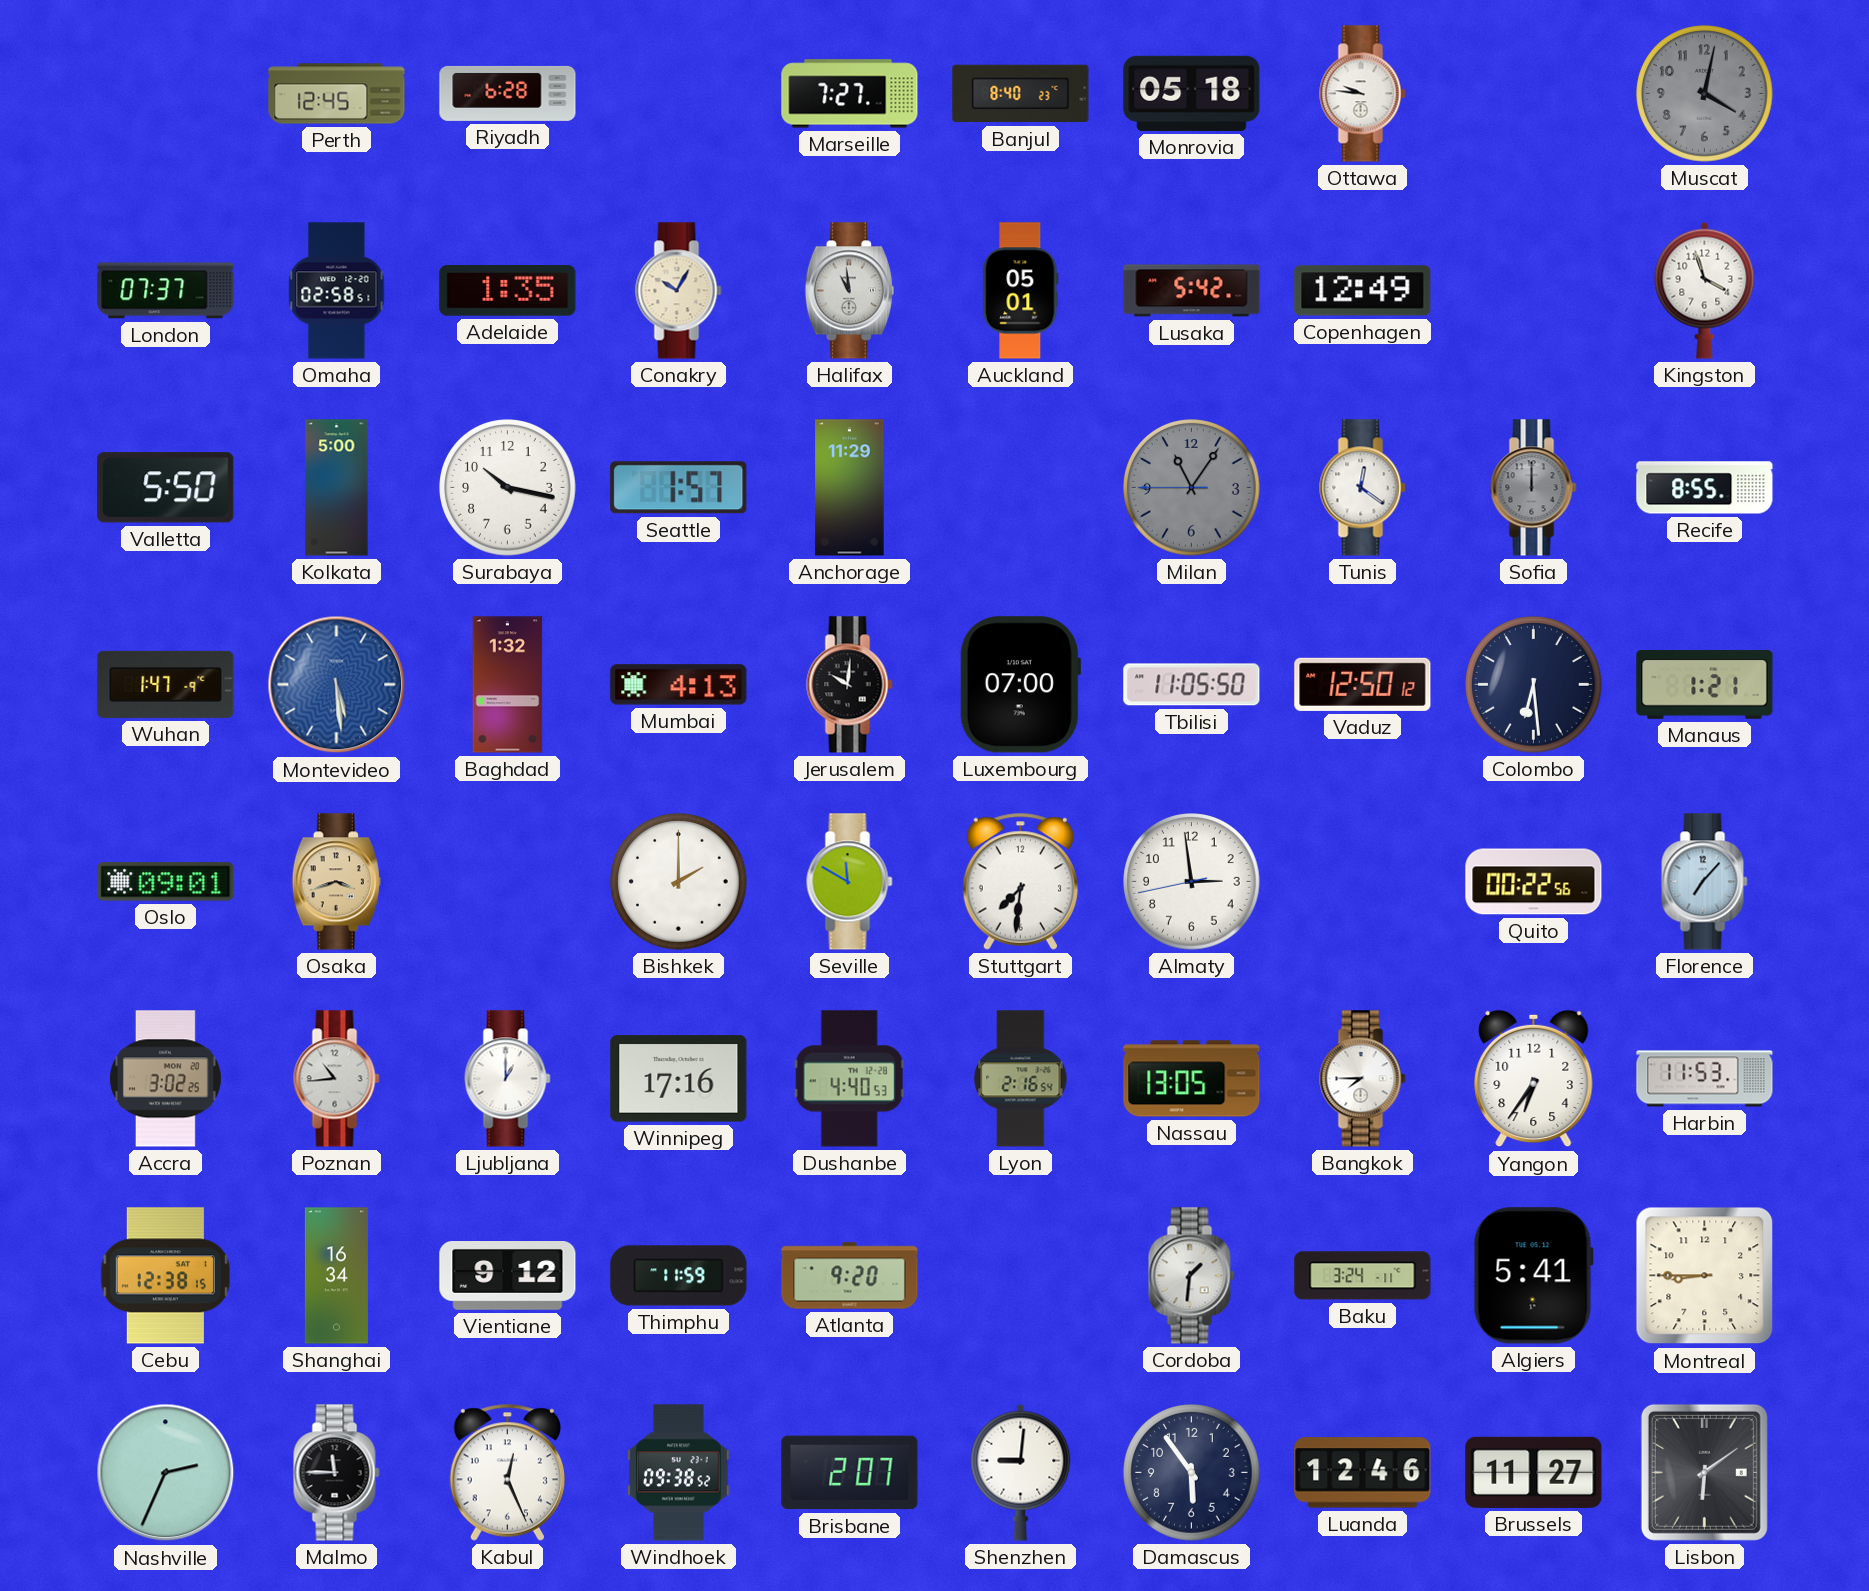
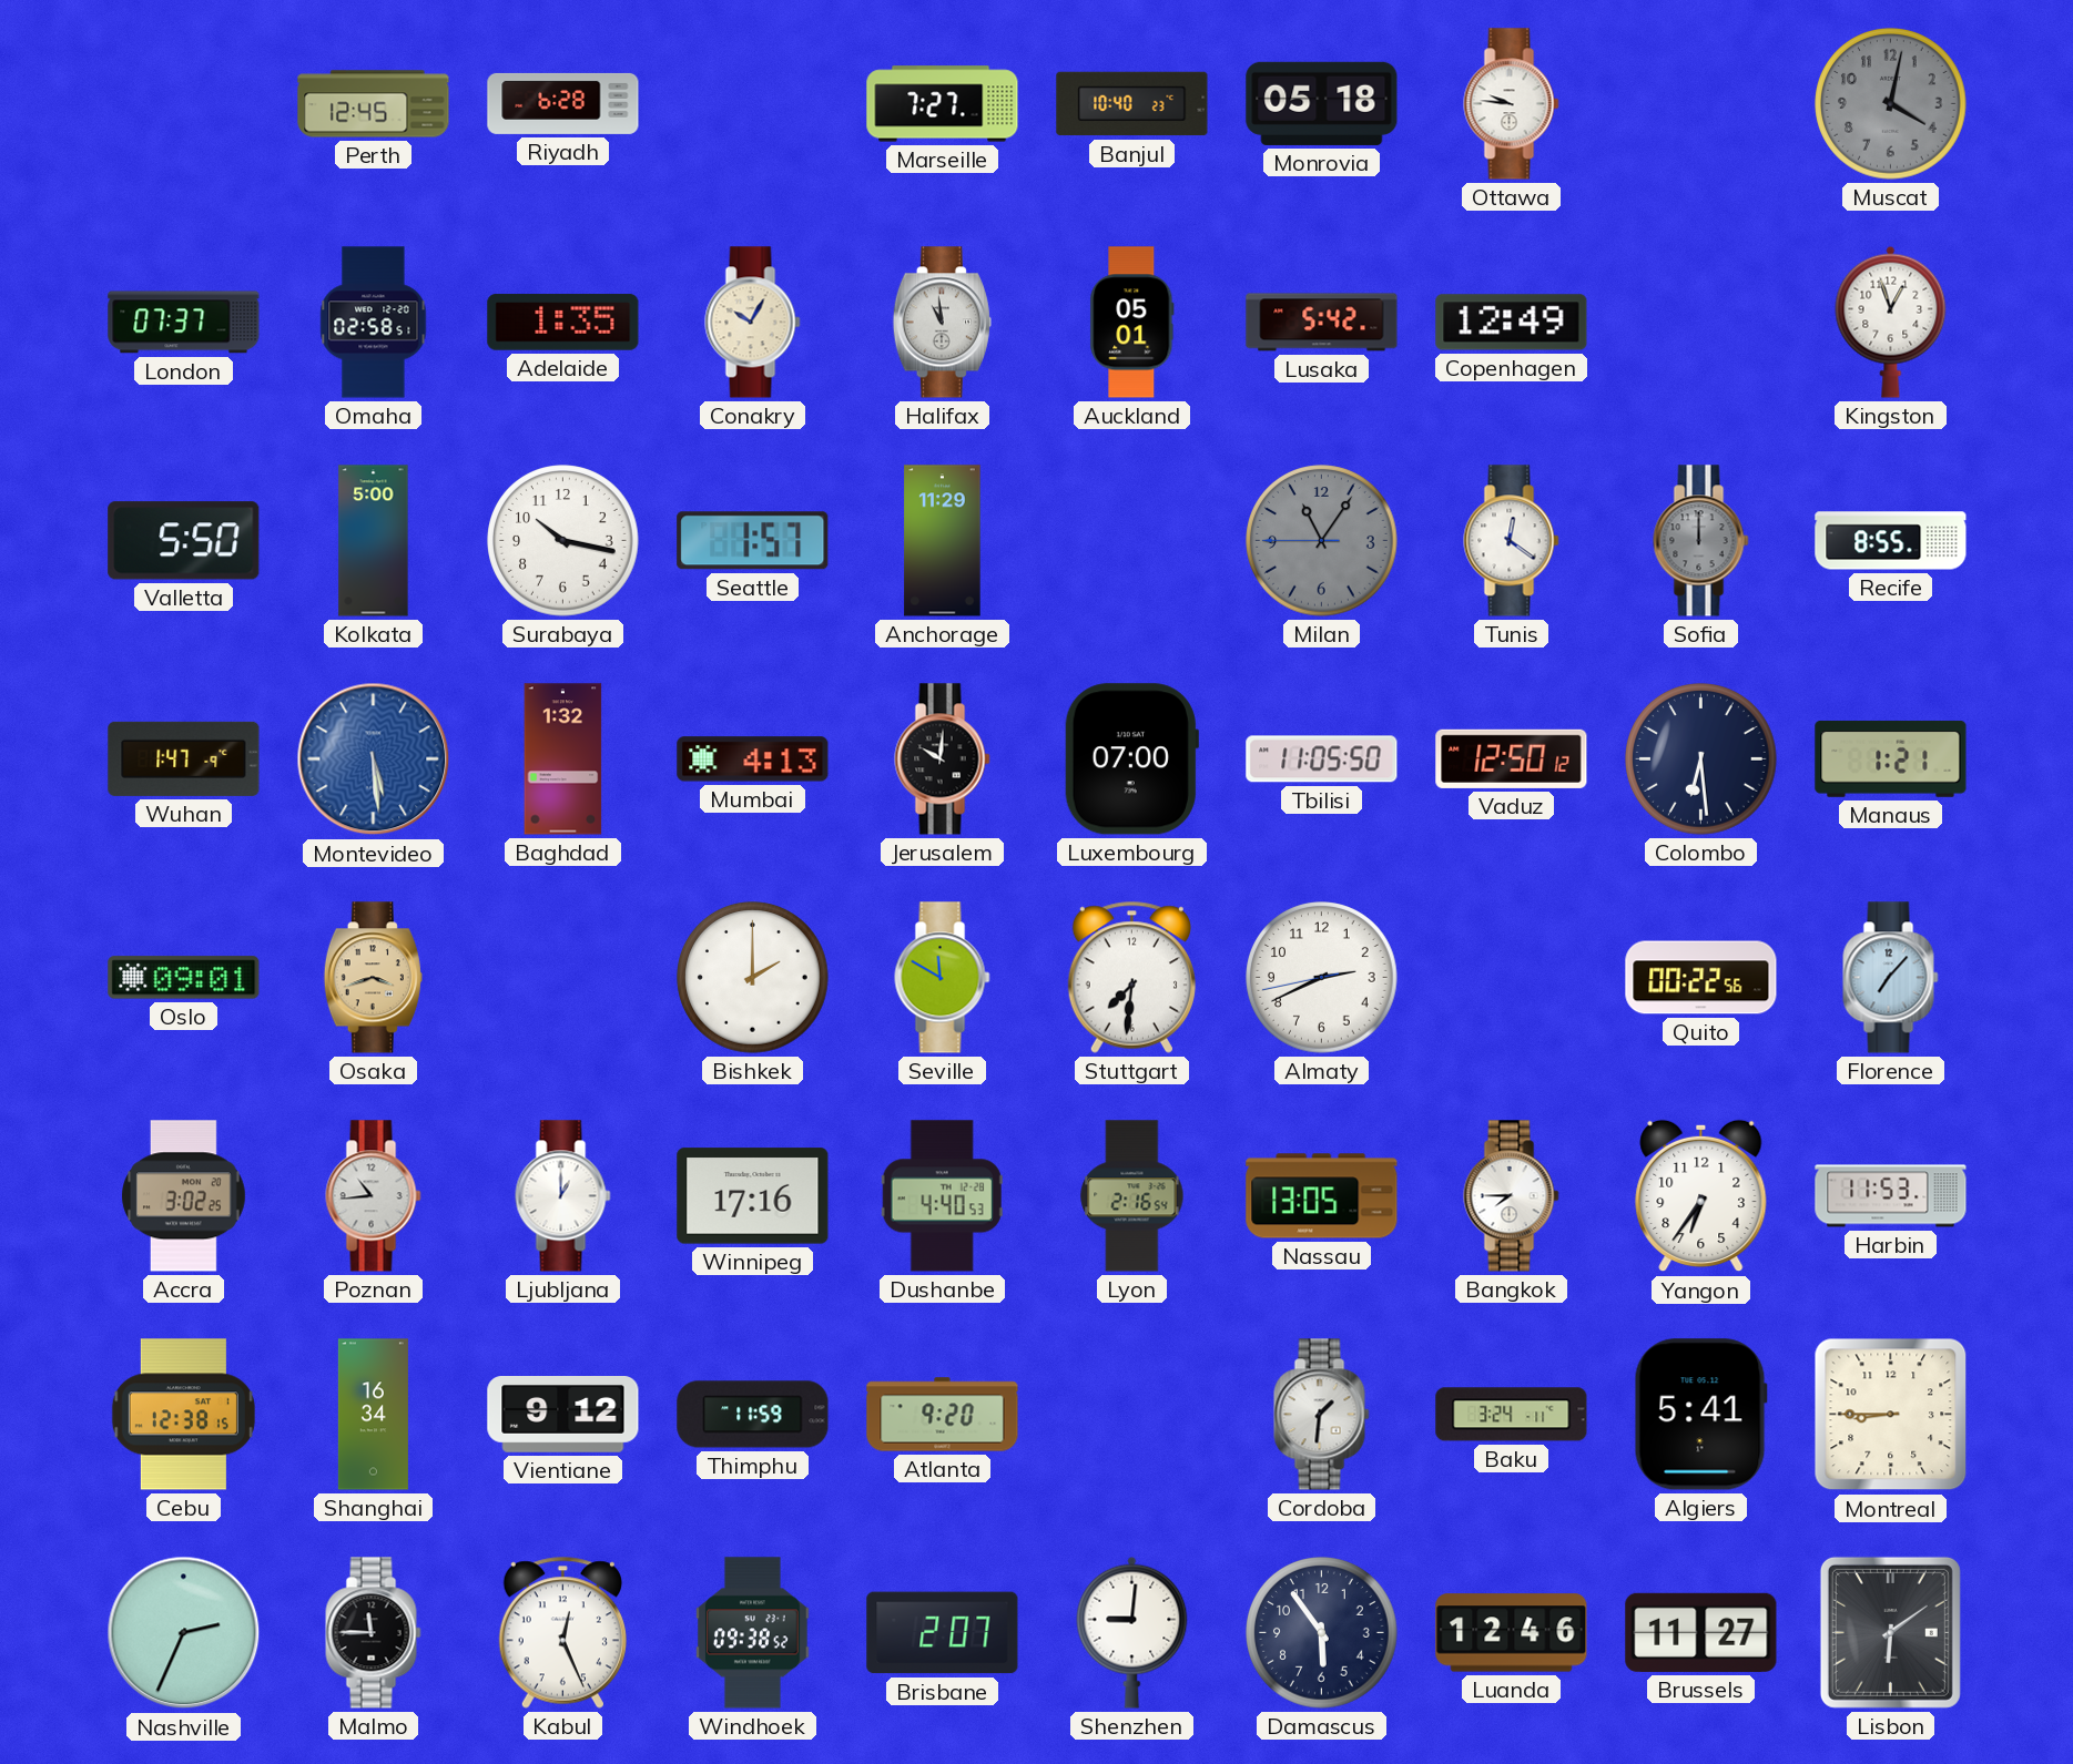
Banjul: 8:40 -> 10:40 (1132, 104)
Kingston: 3:57 -> 12:57 (1891, 322)
Almaty: 2:58 -> 2:40 (1322, 978)
